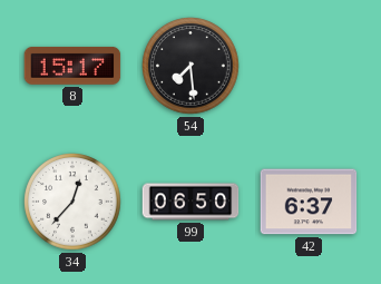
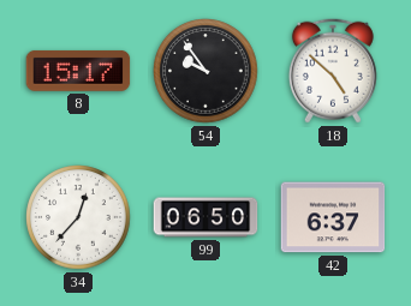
54: 7:29 -> 9:54 (205, 71)
18: none -> 4:52 (333, 71)
